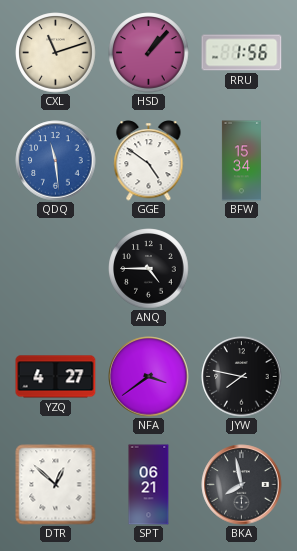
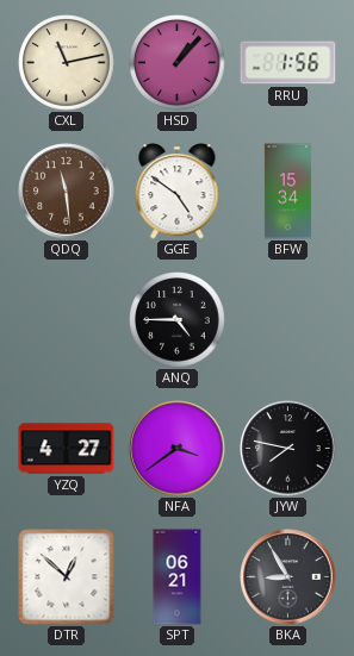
CXL: 11:12 -> 11:13 (67, 63)
QDQ dial: blue -> brown (67, 192)
BKA: 7:58 -> 8:55 (288, 577)
